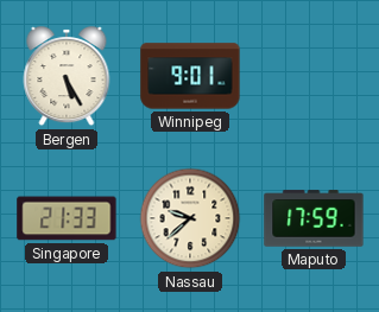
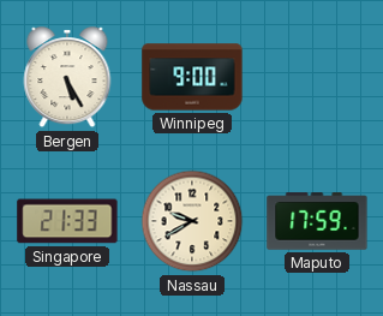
Winnipeg: 9:01 -> 9:00 (192, 77)
Nassau: 9:38 -> 9:40 (192, 221)
